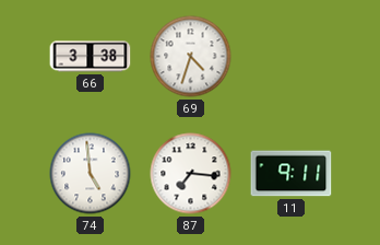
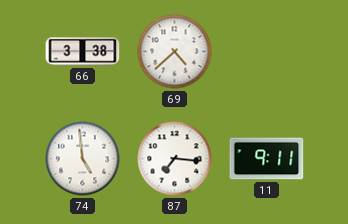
69: 4:33 -> 4:38 (175, 52)
